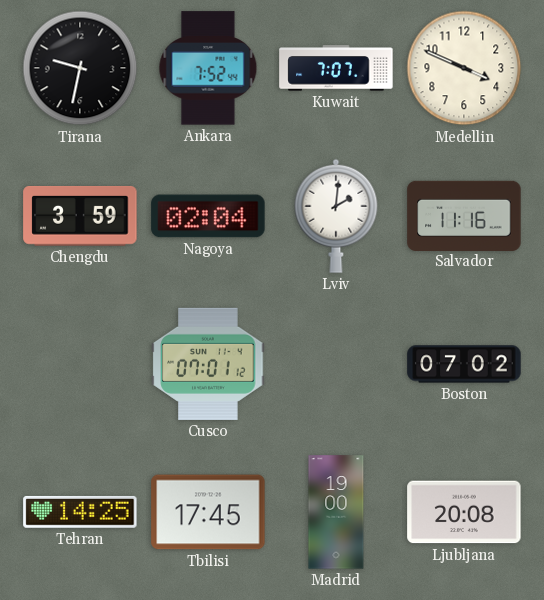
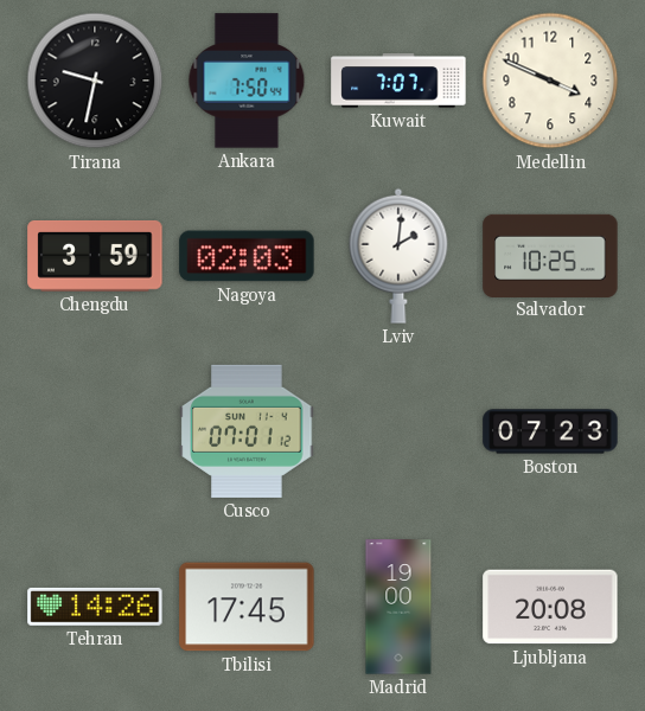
Ankara: 7:52 -> 7:50 (247, 81)
Nagoya: 02:04 -> 02:03 (247, 256)
Salvador: 11:16 -> 10:25 (550, 255)
Boston: 07:02 -> 07:23 (550, 431)
Tehran: 14:25 -> 14:26 (95, 607)
